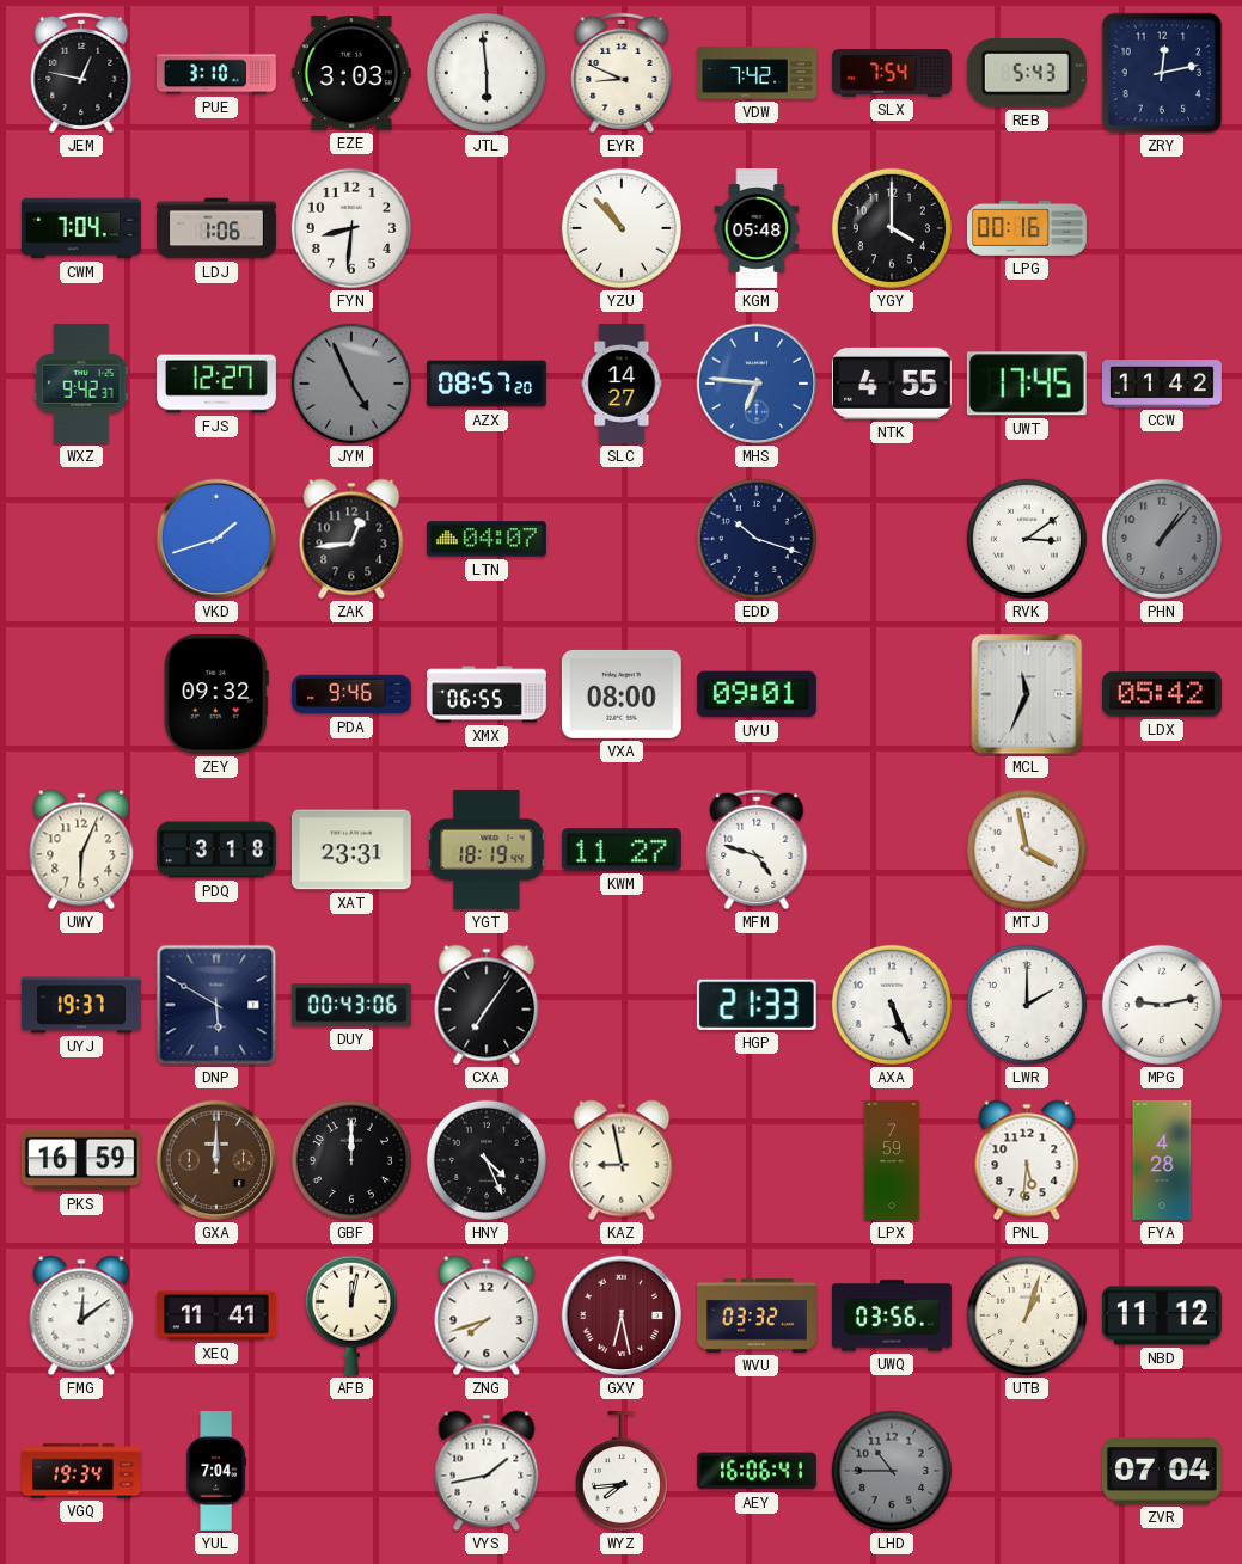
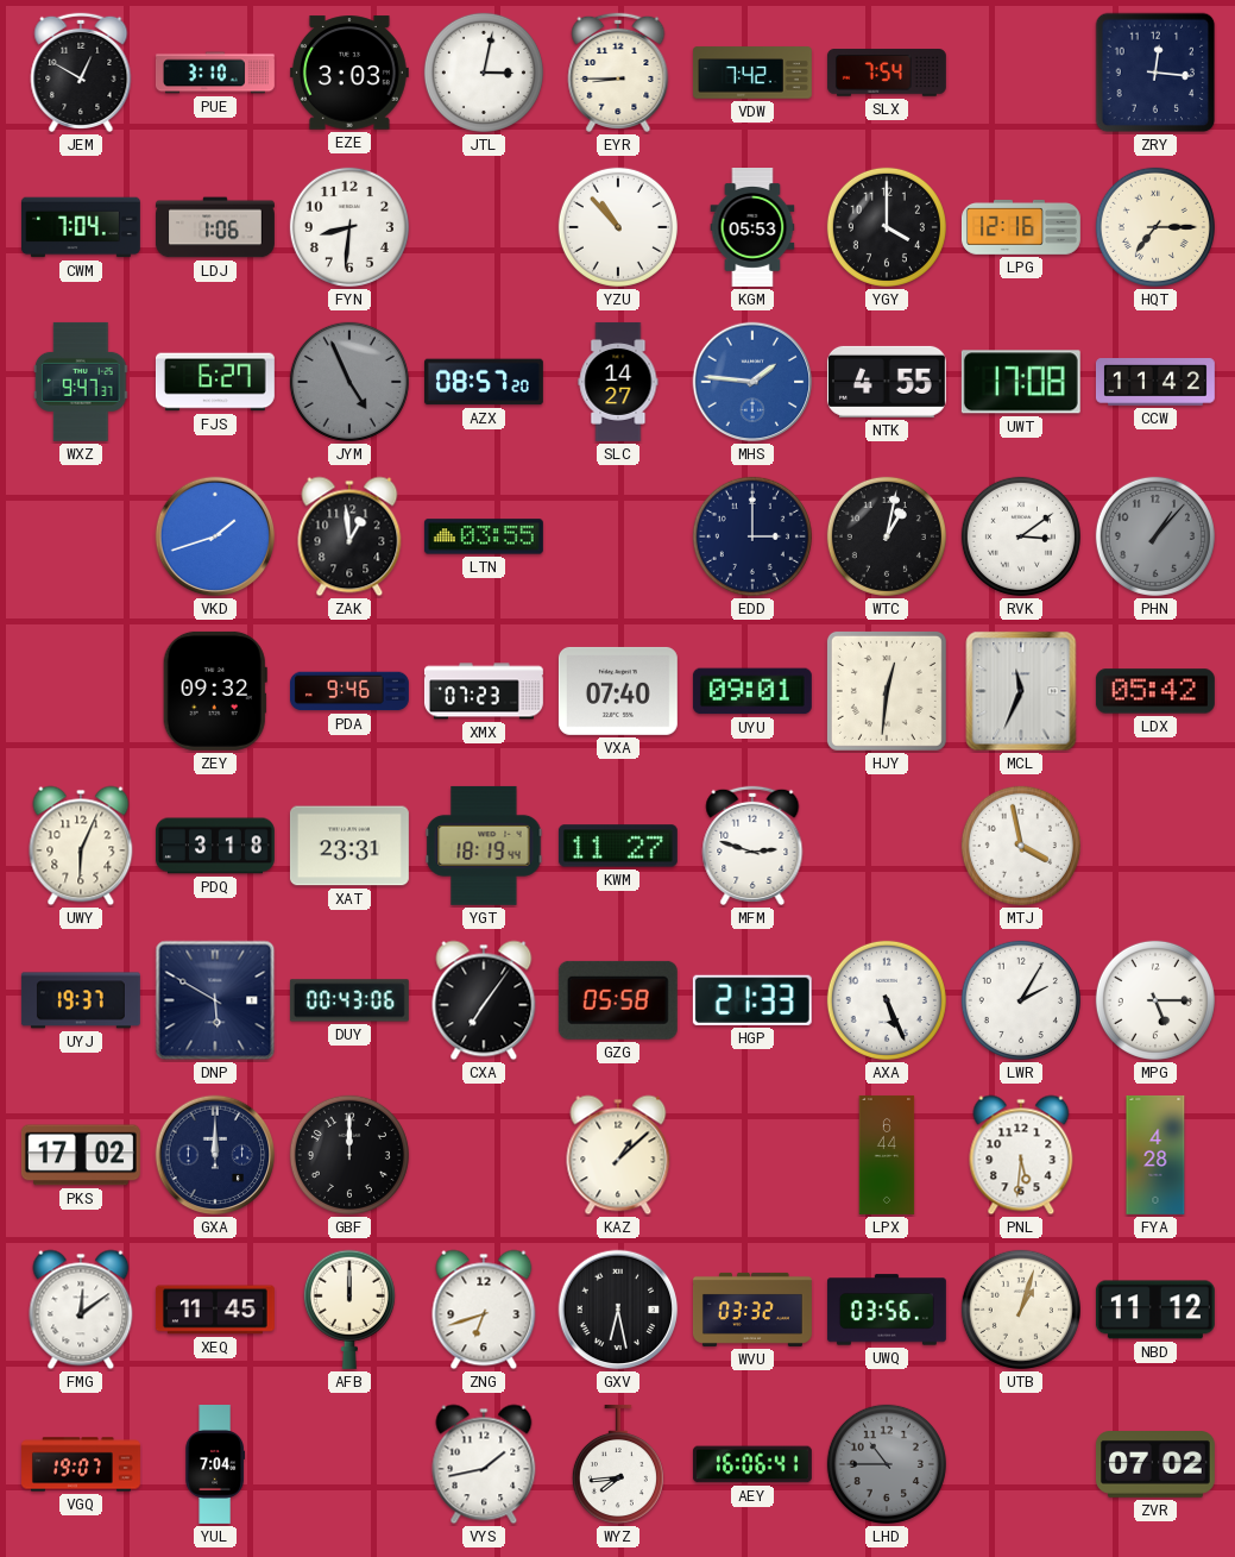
JEM: 12:47 -> 12:50 (81, 73)
JTL: 5:59 -> 3:02 (484, 73)
EYR: 8:49 -> 8:45 (618, 73)
REB: 5:43 -> none (1027, 74)
ZRY: 12:13 -> 12:16 (1155, 73)
KGM: 05:48 -> 05:53 (752, 228)
LPG: 00:16 -> 12:16 (1021, 227)
HQT: none -> 7:15 (1155, 227)
WXZ: 9:42 -> 9:47 (81, 382)
FJS: 12:27 -> 6:27 (215, 382)
MHS: 6:46 -> 1:46 (752, 382)
UWT: 17:45 -> 17:08 (1021, 382)
ZAK: 12:44 -> 12:59 (349, 536)
LTN: 04:07 -> 03:55 (484, 536)
EDD: 10:18 -> 3:00 (752, 536)
WTC: none -> 1:02 (887, 536)
XMX: 06:55 -> 07:23 (484, 691)
VXA: 08:00 -> 07:40 (618, 691)
HJY: none -> 12:31 (887, 691)
MFM: 4:48 -> 2:48 (752, 846)
GZG: none -> 05:58 (618, 1000)
LWR: 2:00 -> 2:05 (1021, 1000)
MPG: 9:13 -> 5:15 (1155, 1000)
PKS: 16:59 -> 17:02 (81, 1155)
GXA dial: brown -> navy (215, 1155)
HNY: 4:26 -> none (487, 1160)
KAZ: 8:58 -> 1:08 (618, 1155)
LPX: 7:59 -> 6:44 (887, 1155)
XEQ: 11:41 -> 11:45 (215, 1310)
AFB: 12:02 -> 12:00 (349, 1310)
ZNG: 7:42 -> 6:42 (484, 1310)
GXV dial: burgundy -> black (618, 1310)
VGQ: 19:34 -> 19:07 (82, 1464)
ZVR: 07:04 -> 07:02 (1155, 1465)
